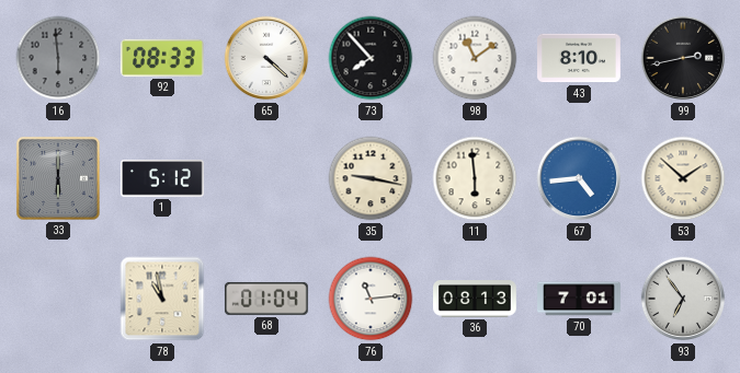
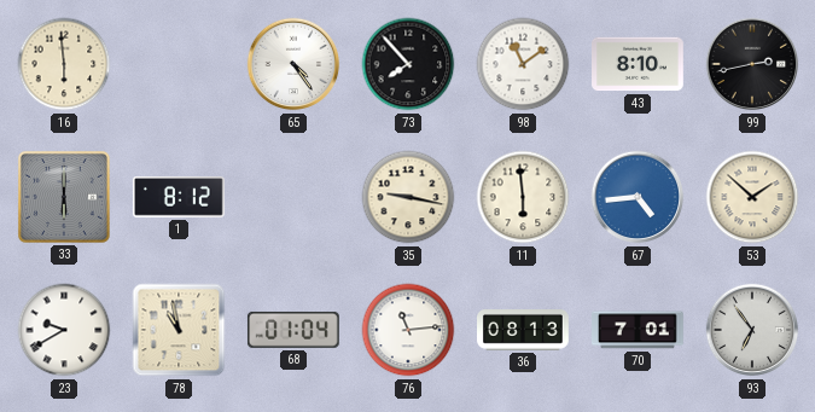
16 dial: grey -> cream (64, 64)
92: 08:33 -> none (162, 58)
65: 4:22 -> 4:24 (293, 64)
1: 5:12 -> 8:12 (179, 198)
23: none -> 9:40 (64, 330)
